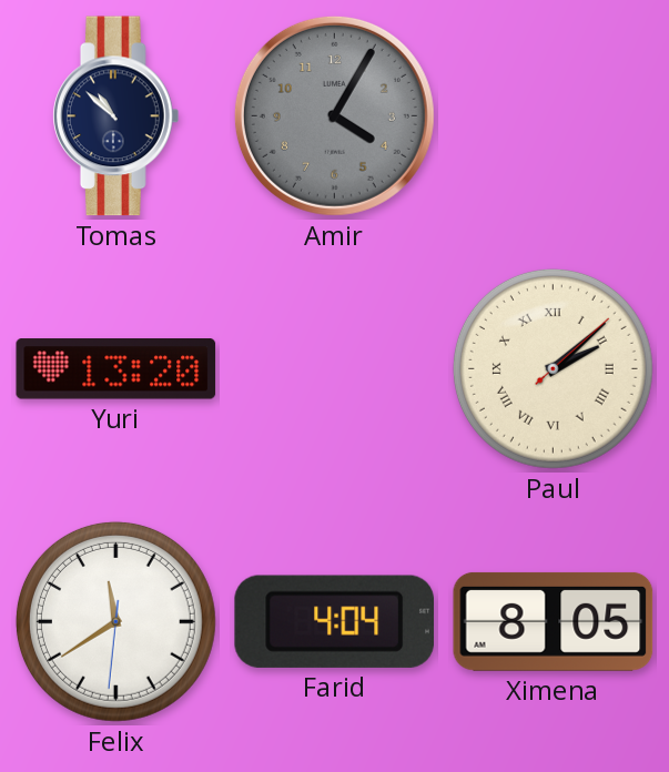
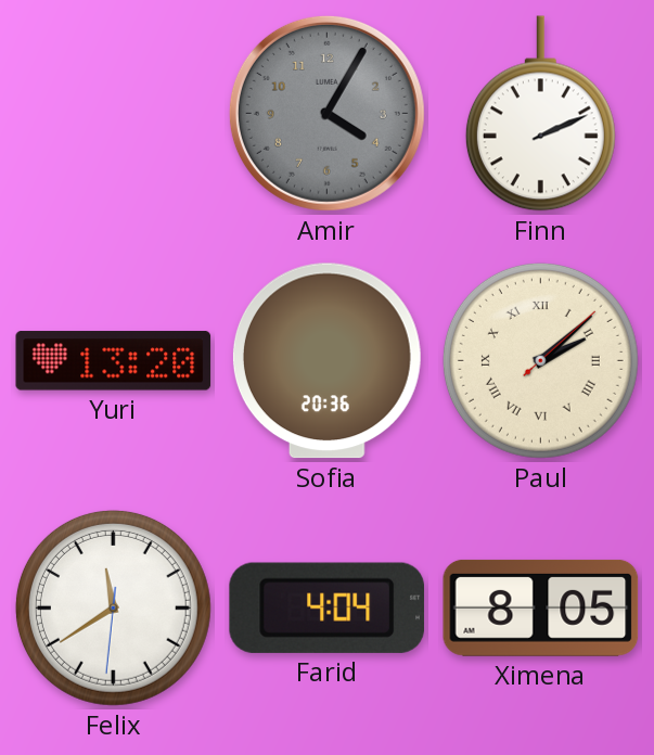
Tomas: 10:52 -> none (116, 116)
Finn: none -> 2:11 (540, 114)
Sofia: none -> 20:36 (326, 361)
